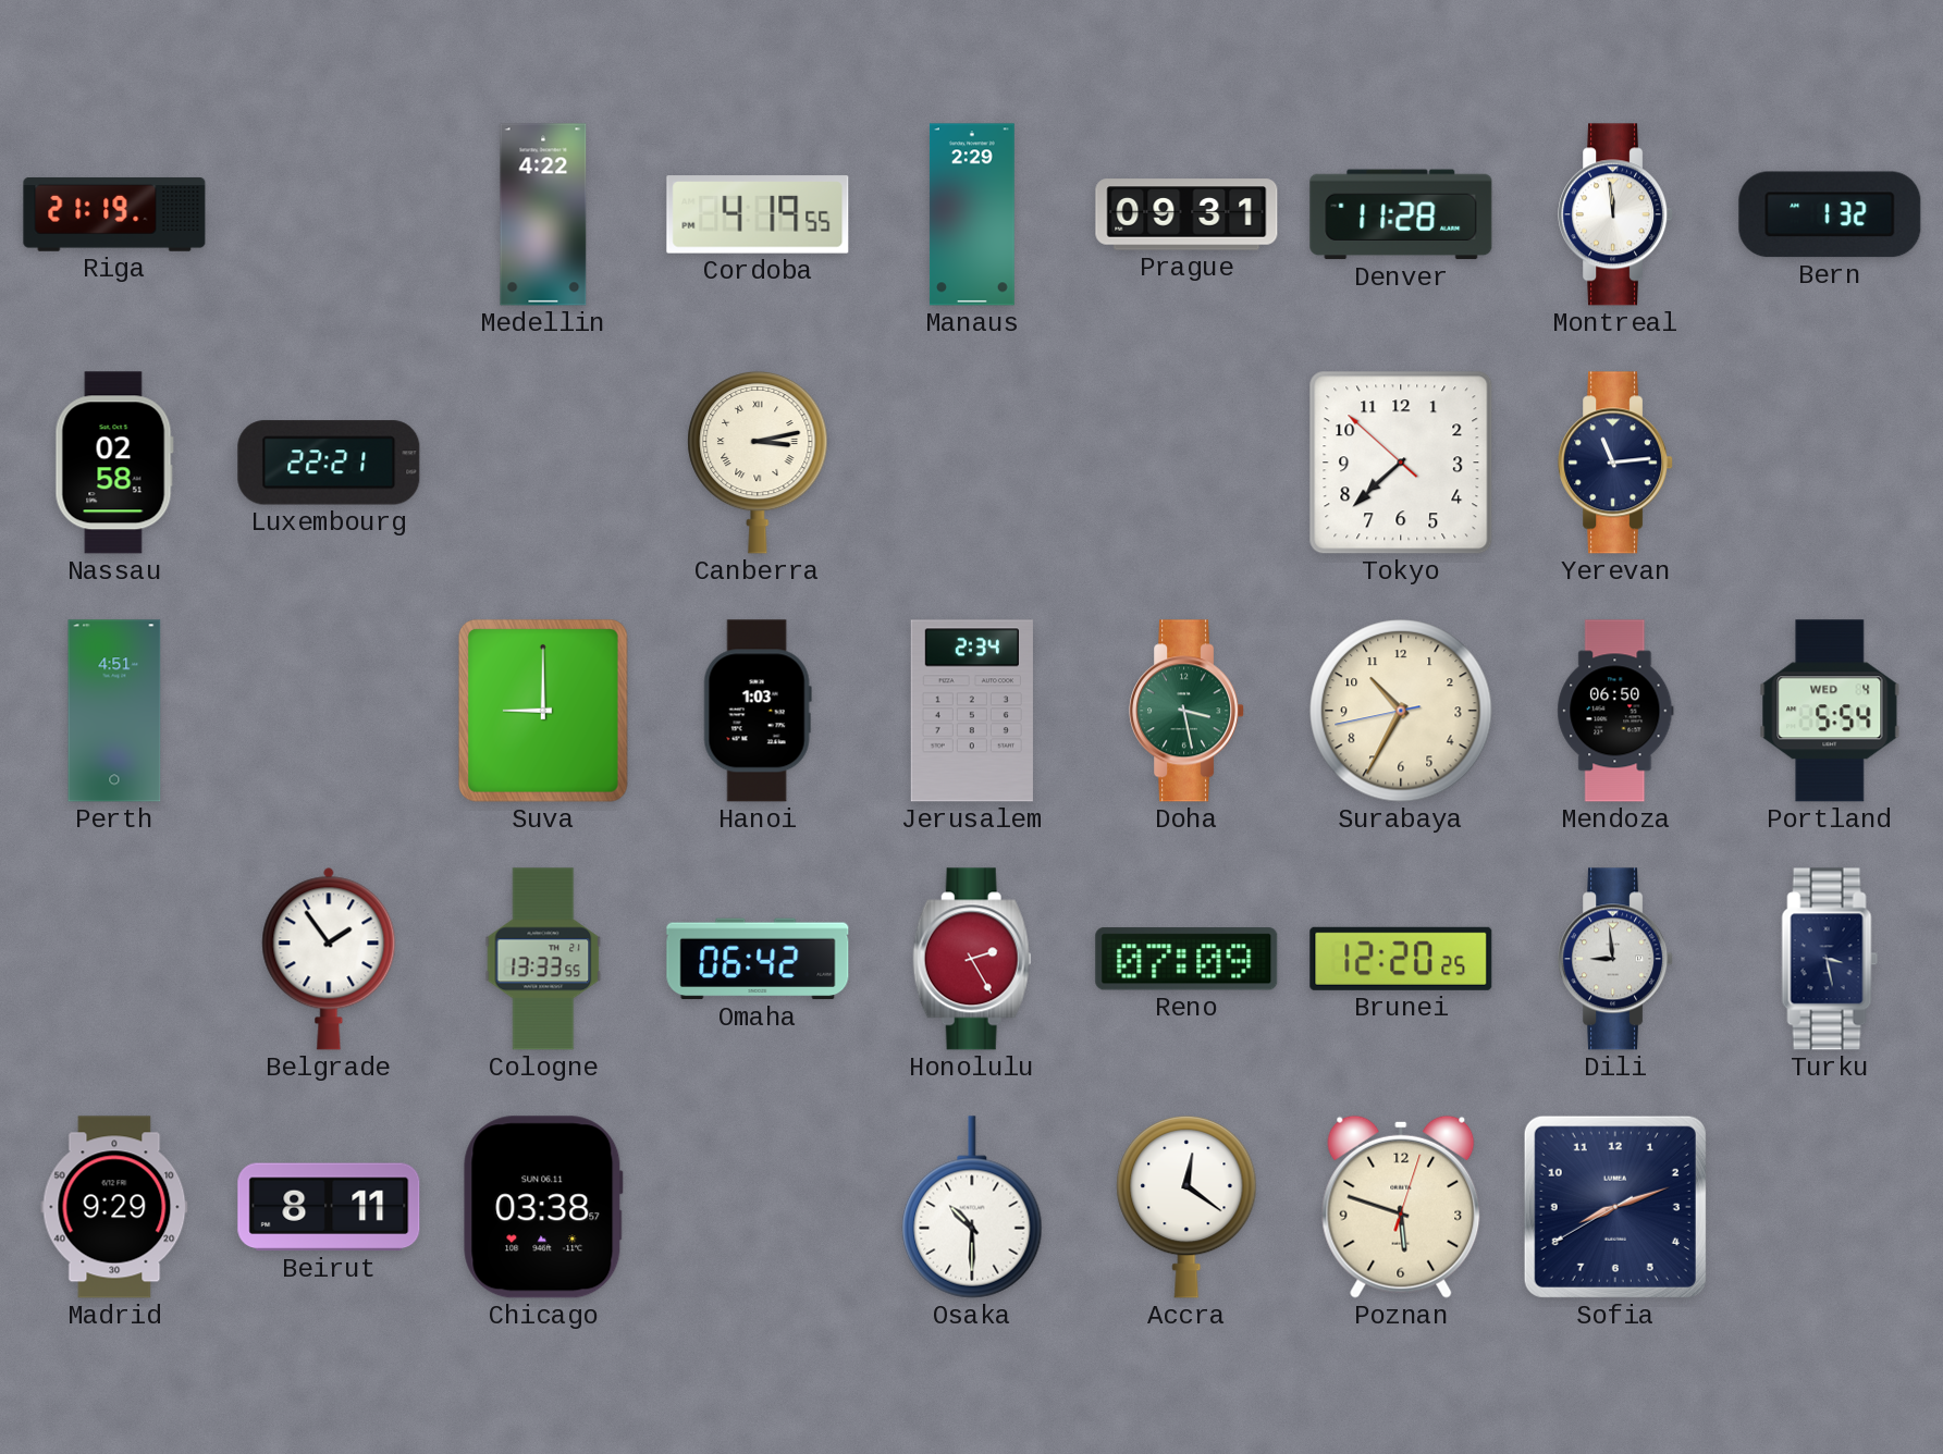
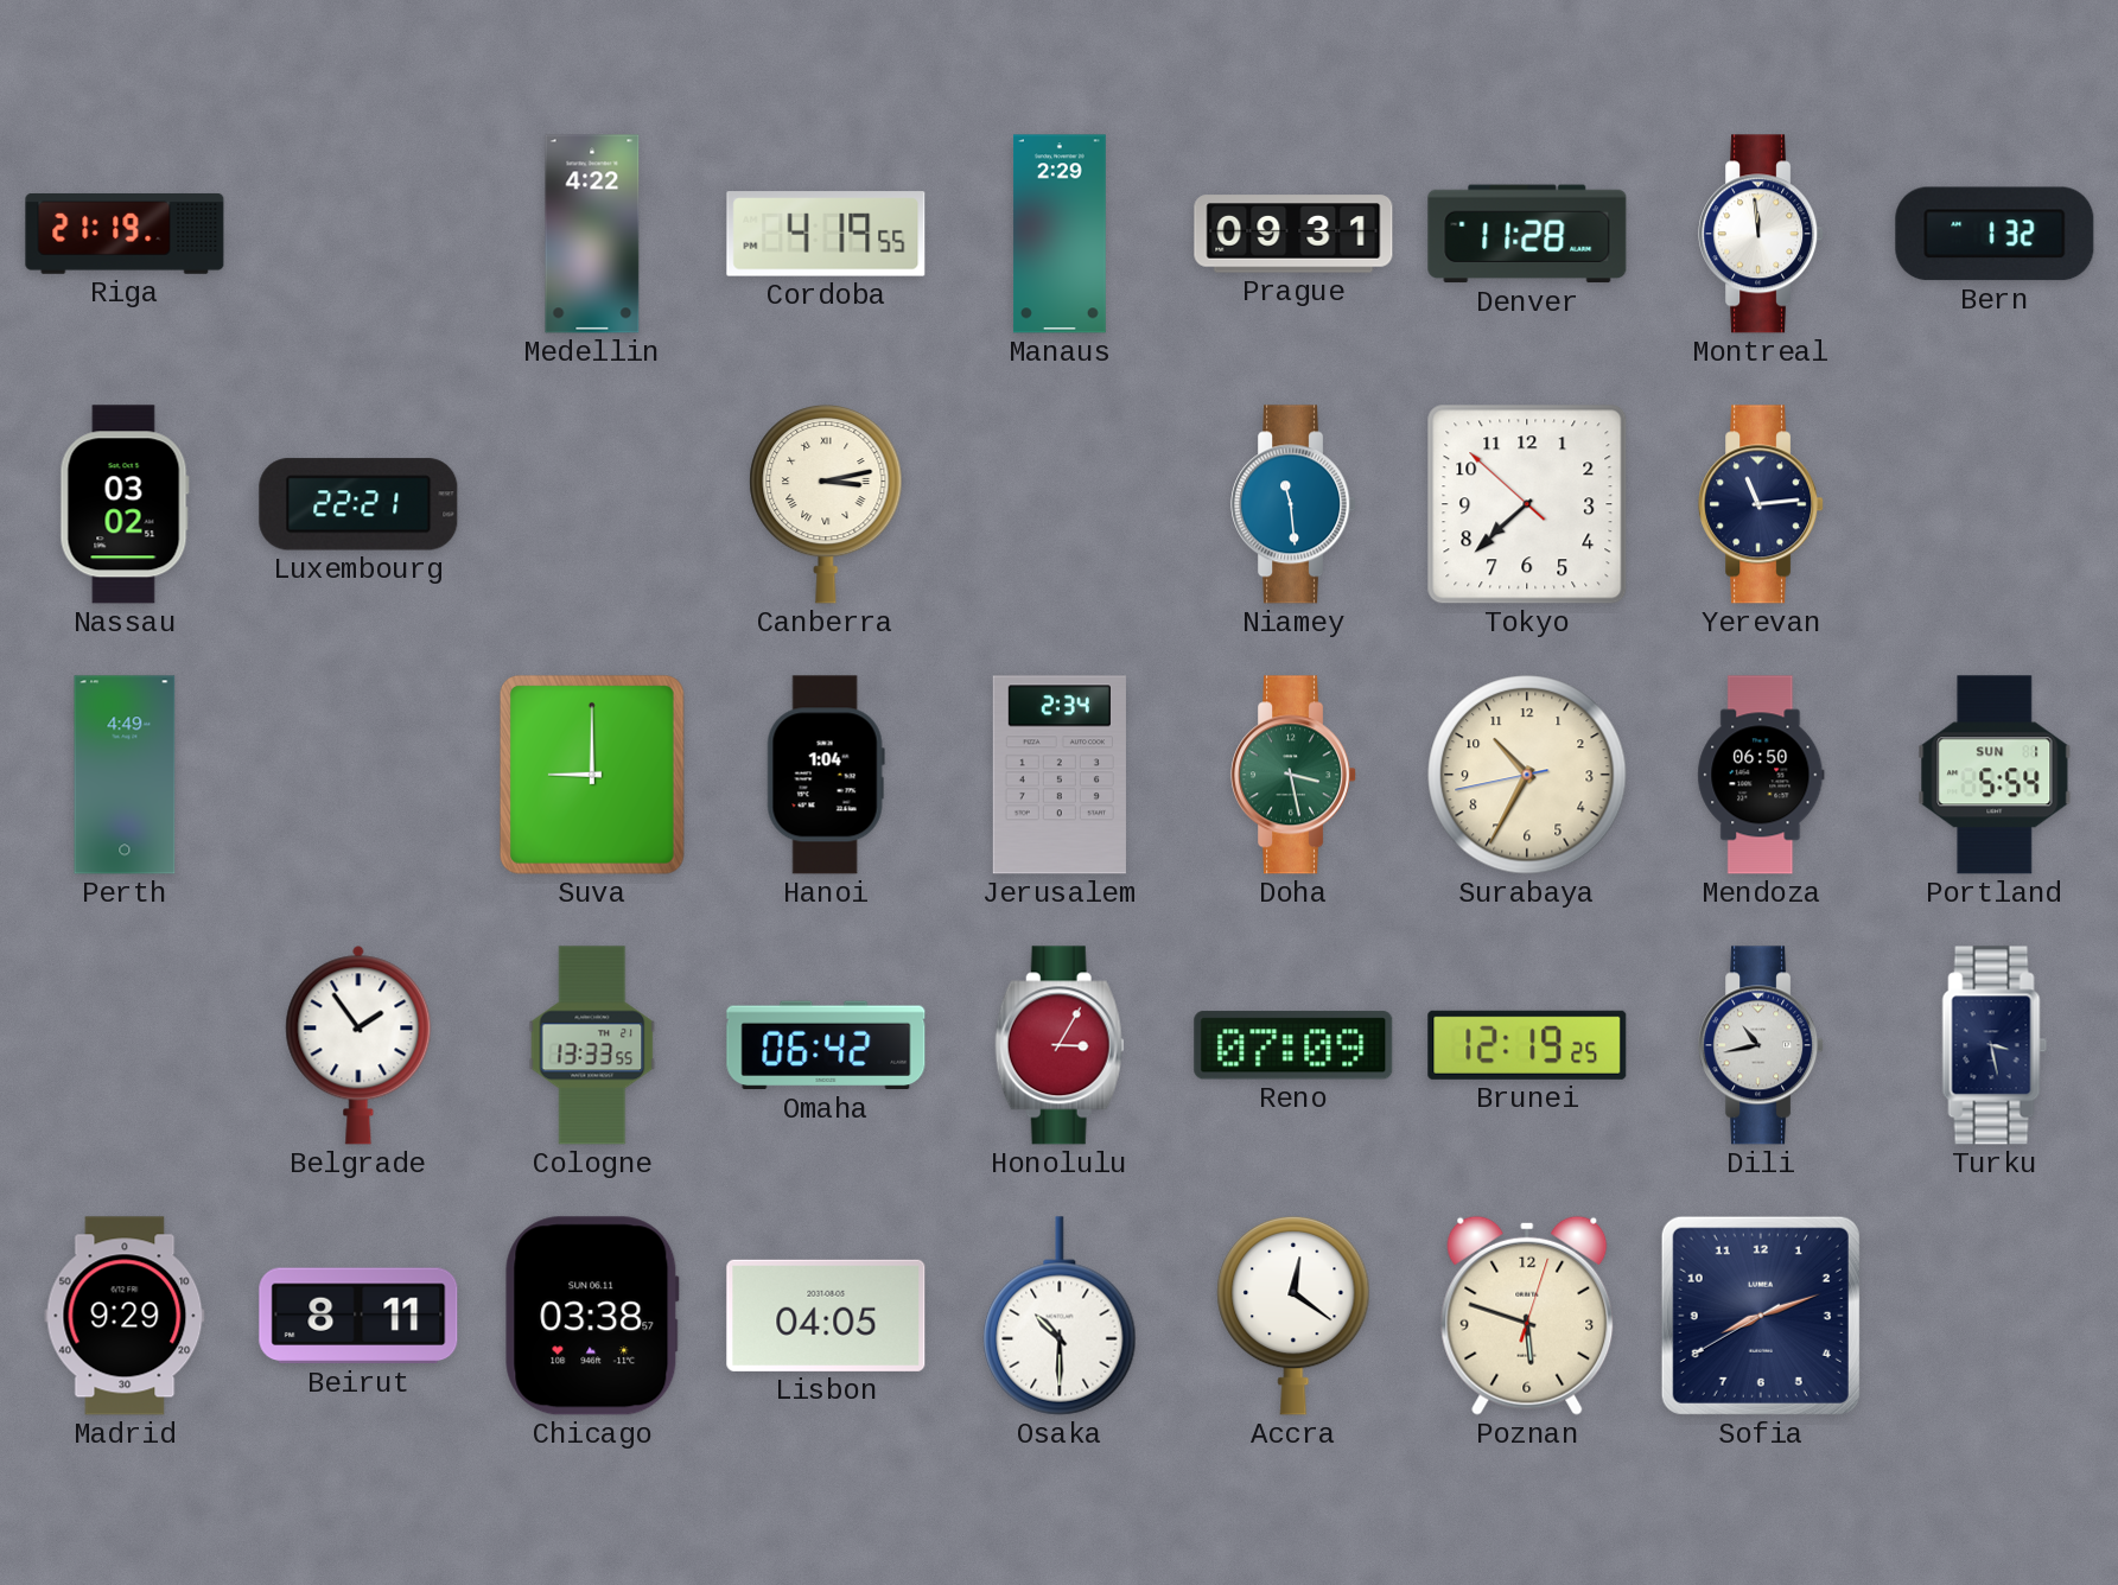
Nassau: 02:58 -> 03:02 (125, 504)
Niamey: none -> 11:29 (1295, 504)
Perth: 4:51 -> 4:49 (125, 775)
Hanoi: 1:03 -> 1:04 (826, 775)
Portland date: WED 4 -> SUN 1 (1995, 775)
Honolulu: 2:25 -> 3:05 (1060, 1045)
Brunei: 12:20 -> 12:19 (1527, 1045)
Dili: 8:59 -> 10:43 (1762, 1045)
Lisbon: none -> 04:05 (826, 1316)
